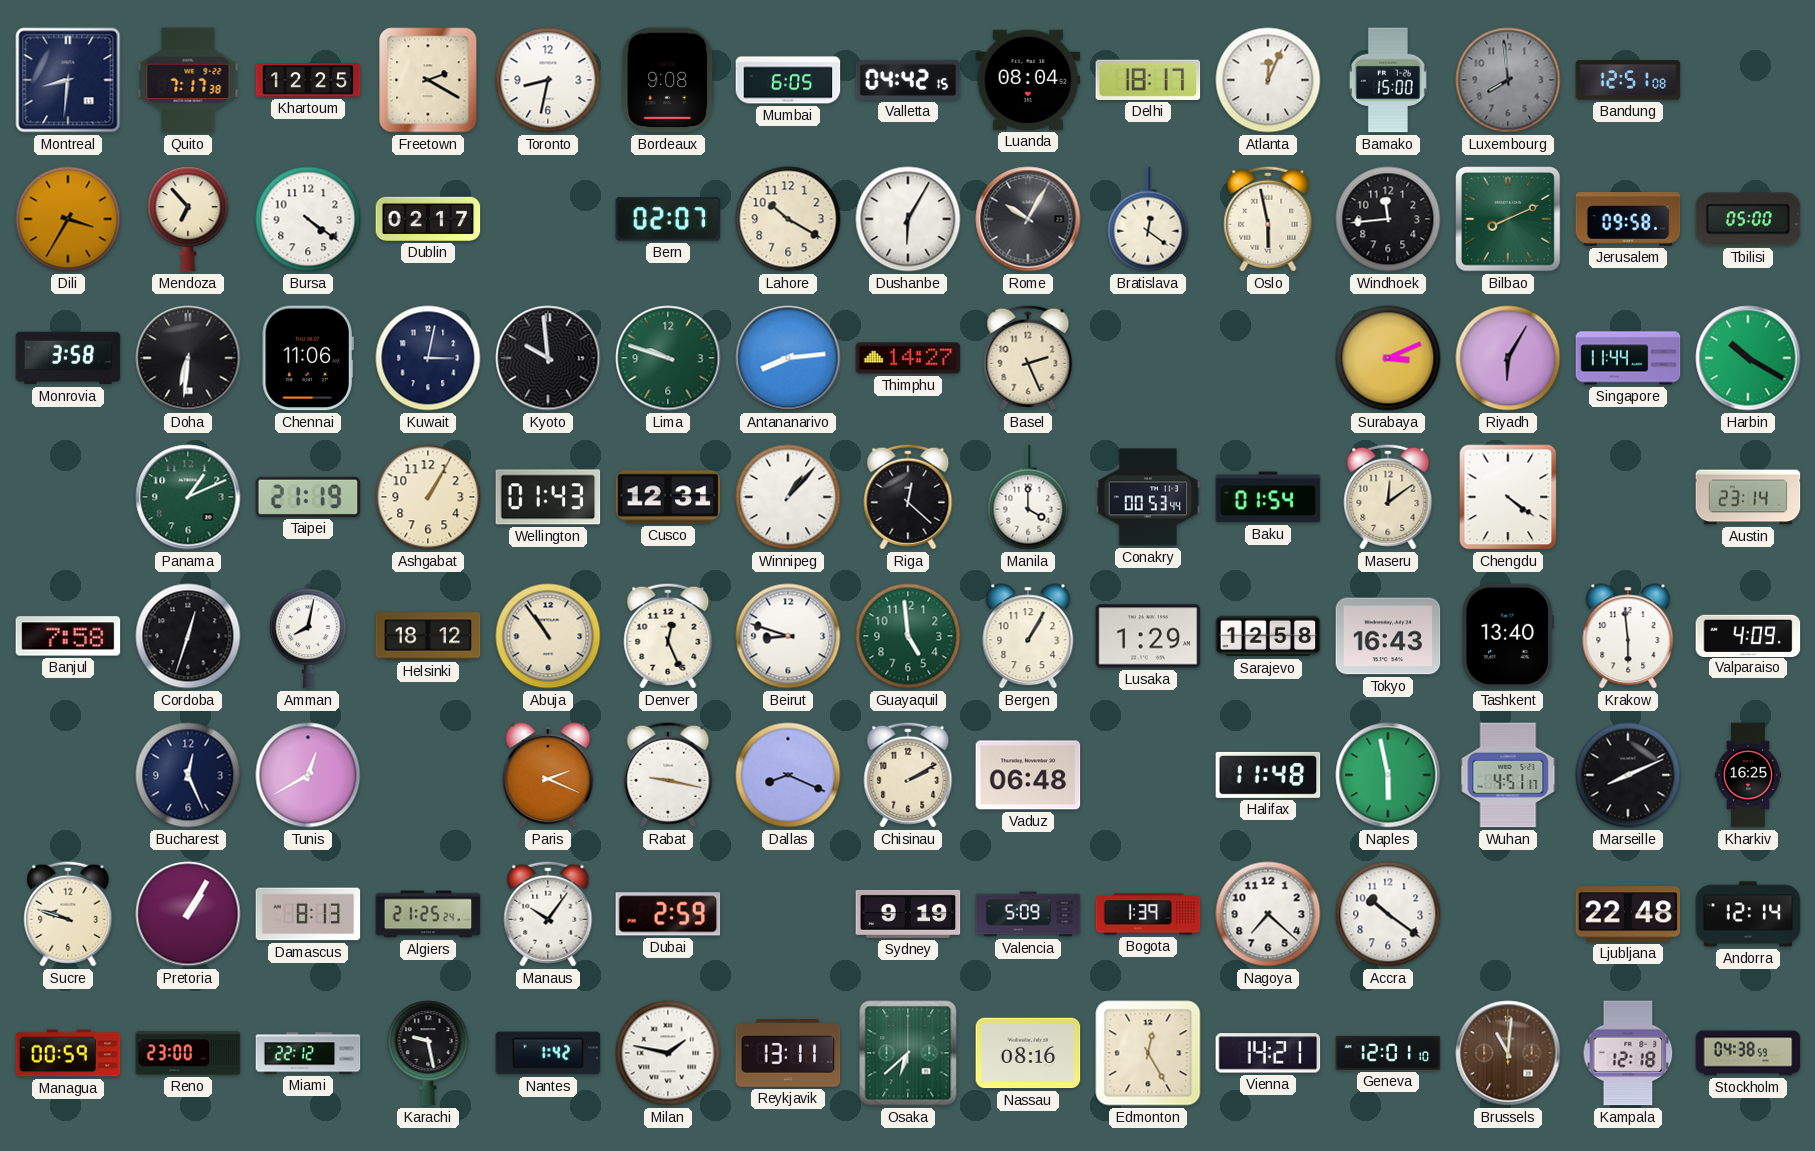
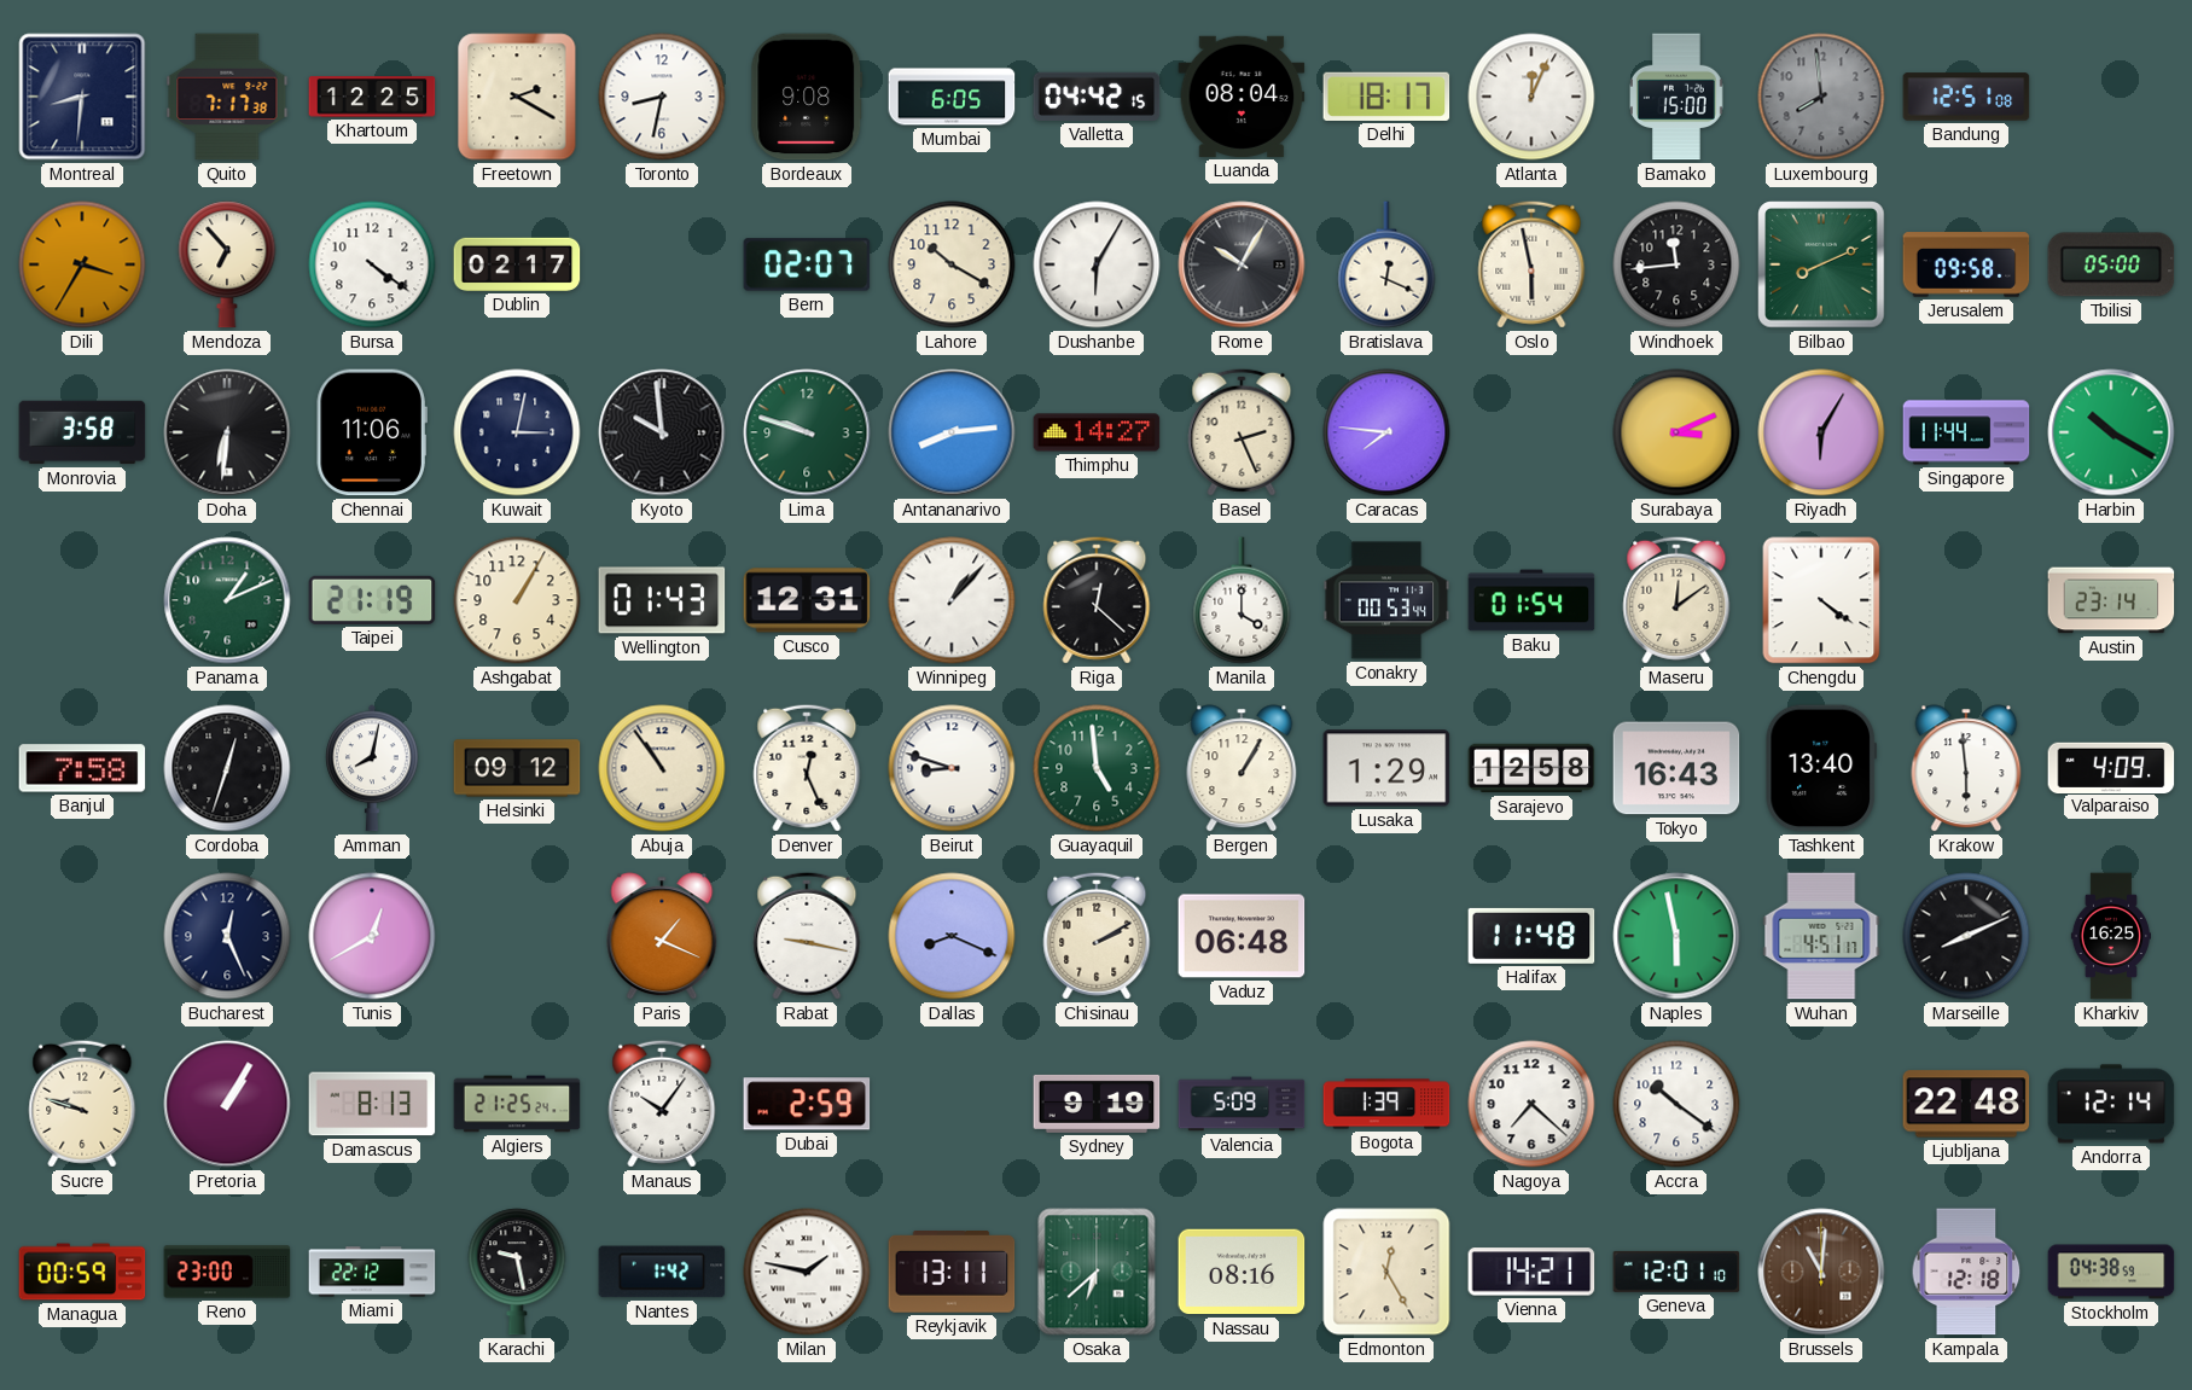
Bratislava: 12:21 -> 12:19 (1386, 264)
Caracas: none -> 7:46 (1386, 432)
Helsinki: 18:12 -> 09:12 (517, 768)
Paris: 2:19 -> 1:19 (662, 936)
